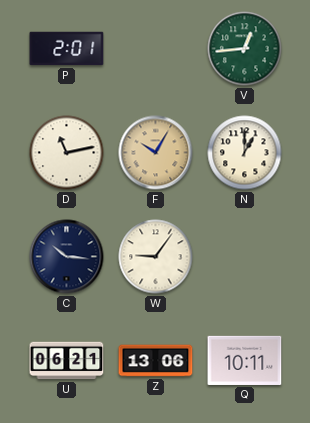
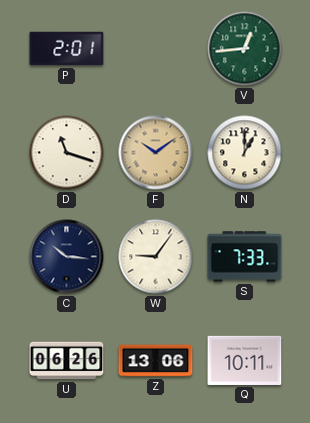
D: 11:13 -> 11:18 (67, 153)
F: 10:05 -> 10:09 (156, 153)
S: none -> 7:33 (245, 257)
U: 06:21 -> 06:26 (67, 361)
